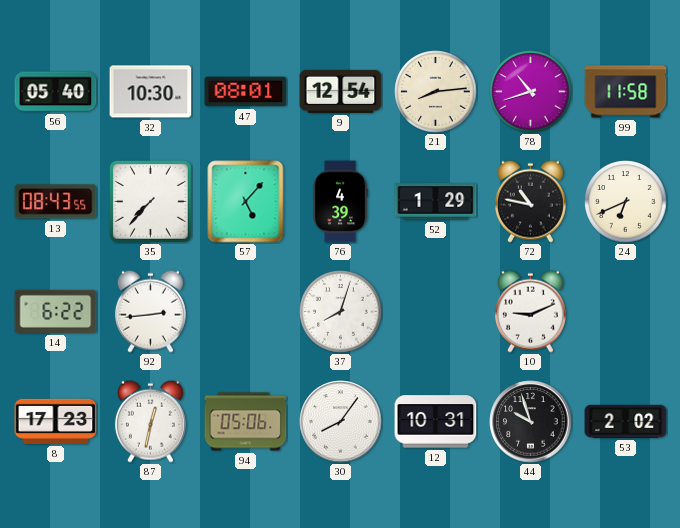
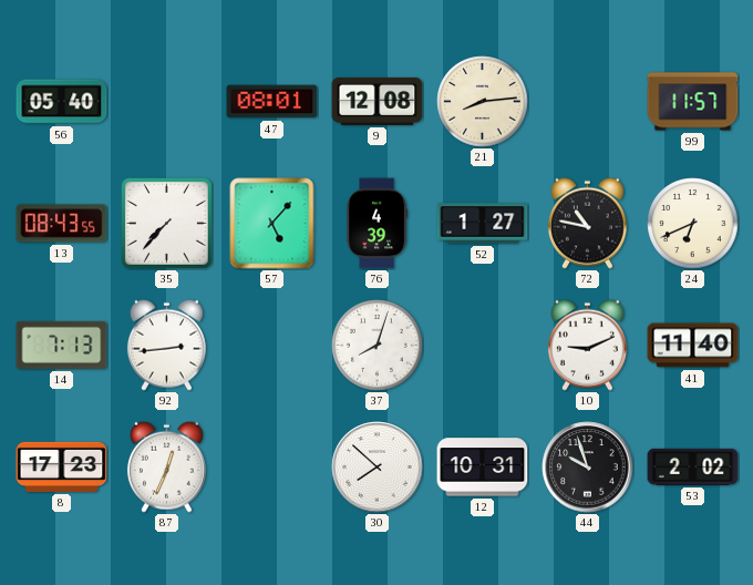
32: 10:30 -> none (151, 92)
9: 12:54 -> 12:08 (378, 101)
78: 10:42 -> none (531, 92)
99: 11:58 -> 11:57 (693, 102)
52: 1:29 -> 1:27 (483, 224)
14: 6:22 -> 7:13 (62, 345)
41: none -> 11:40 (693, 346)
87: 12:32 -> 12:34 (166, 466)
94: 05:06 -> none (246, 422)
30: 8:06 -> 7:52 (378, 468)
